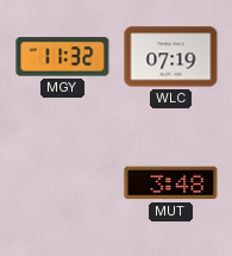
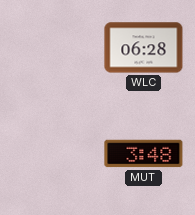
MGY: 11:32 -> none (63, 57)
WLC: 07:19 -> 06:28 (144, 48)
